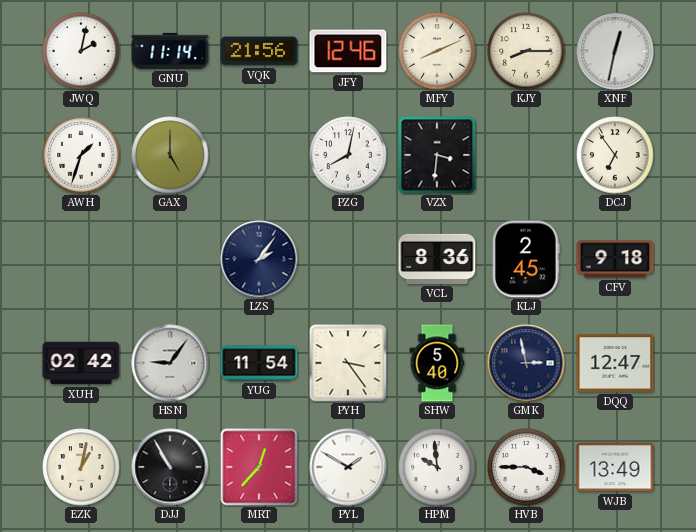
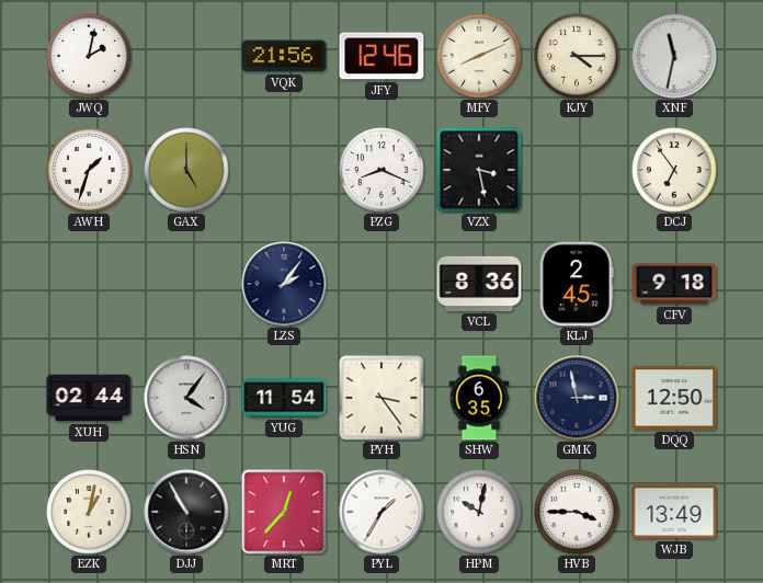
GNU: 11:14 -> none (170, 51)
KJY: 8:15 -> 4:15 (577, 56)
XNF: 12:32 -> 11:32 (674, 56)
PZG: 8:02 -> 8:19 (381, 170)
VZX: 3:31 -> 3:28 (479, 170)
XUH: 02:42 -> 02:44 (89, 398)
HSN: 9:06 -> 4:06 (186, 398)
SHW: 5:40 -> 6:35 (479, 398)
DQQ: 12:47 -> 12:50 (674, 398)
PYL: 1:50 -> 1:35 (381, 512)
HPM: 9:59 -> 10:02 (479, 512)
